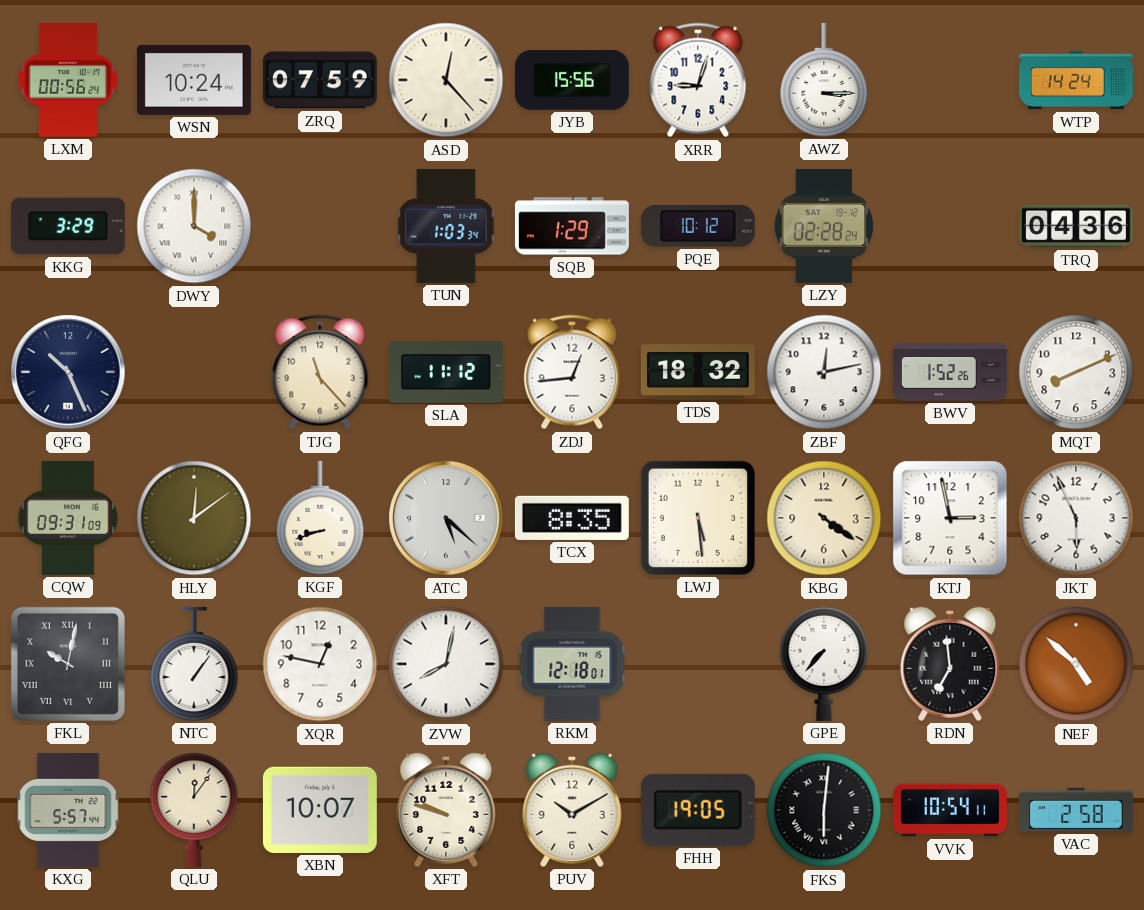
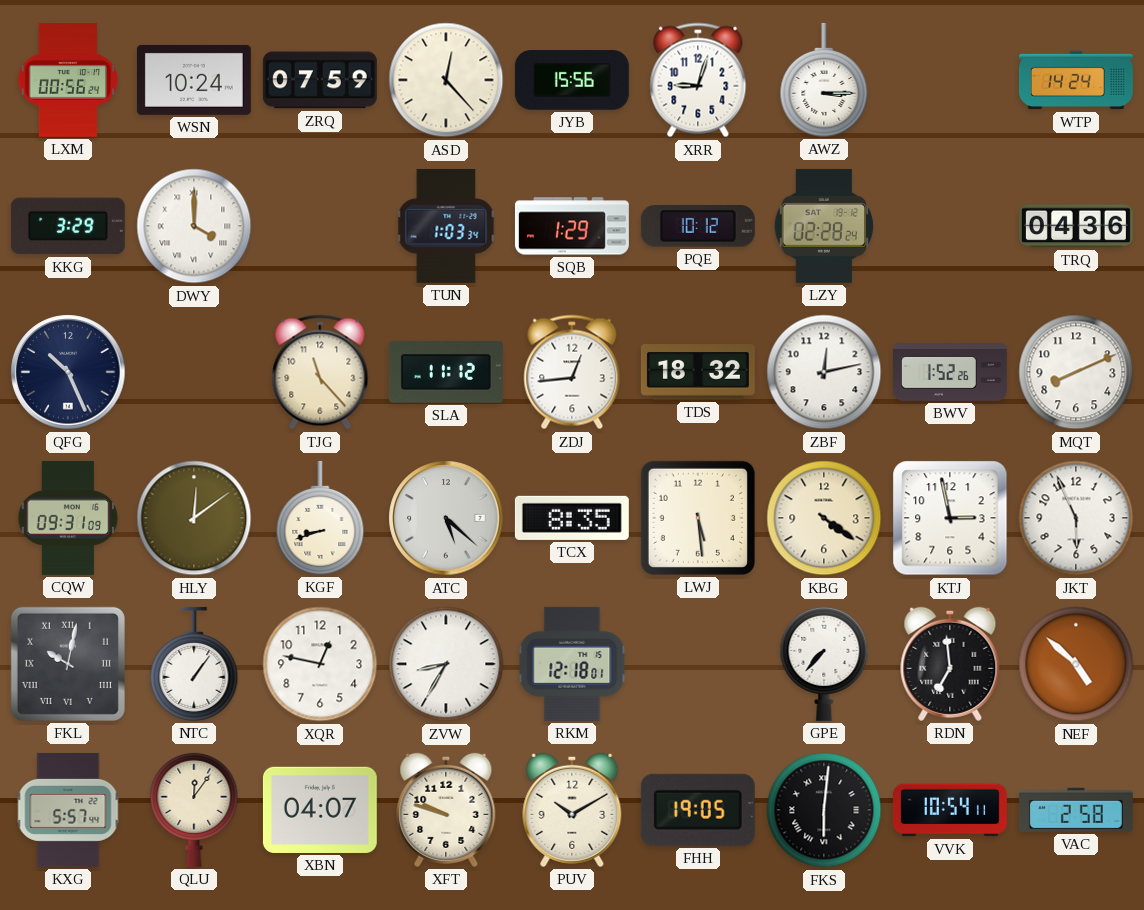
ZVW: 8:02 -> 8:35 (446, 664)
XBN: 10:07 -> 04:07 (320, 810)
